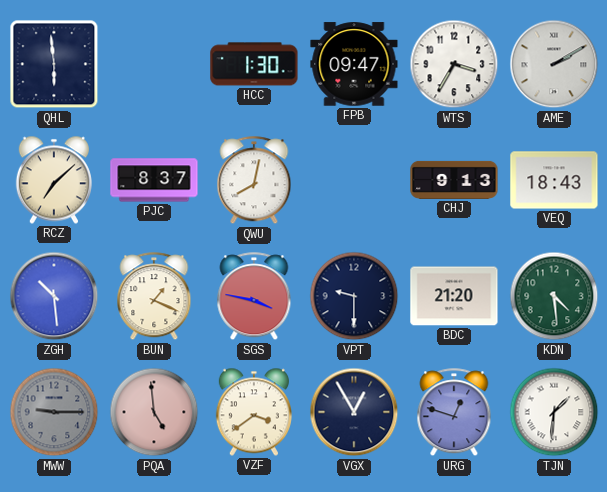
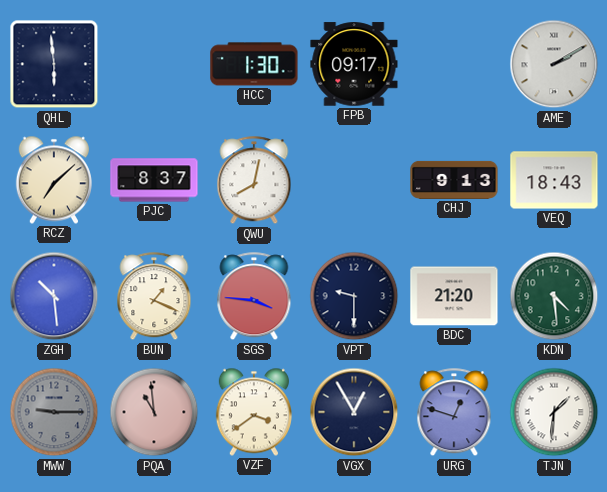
FPB: 09:47 -> 09:17 (354, 64)
WTS: 3:35 -> none (454, 64)
SGS: 3:47 -> 3:46 (254, 297)
PQA: 4:59 -> 10:59 (154, 412)
